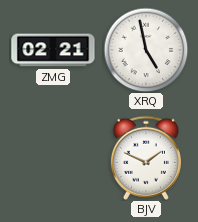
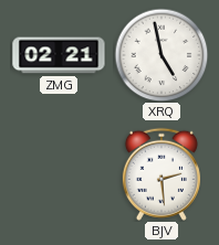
BJV: 1:49 -> 2:29 (161, 174)
